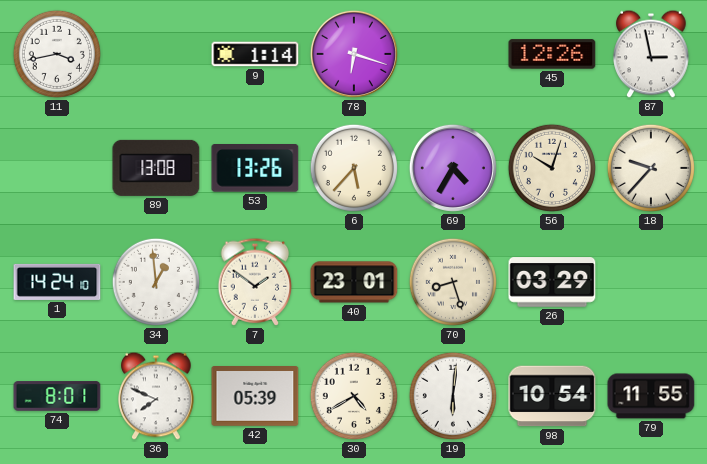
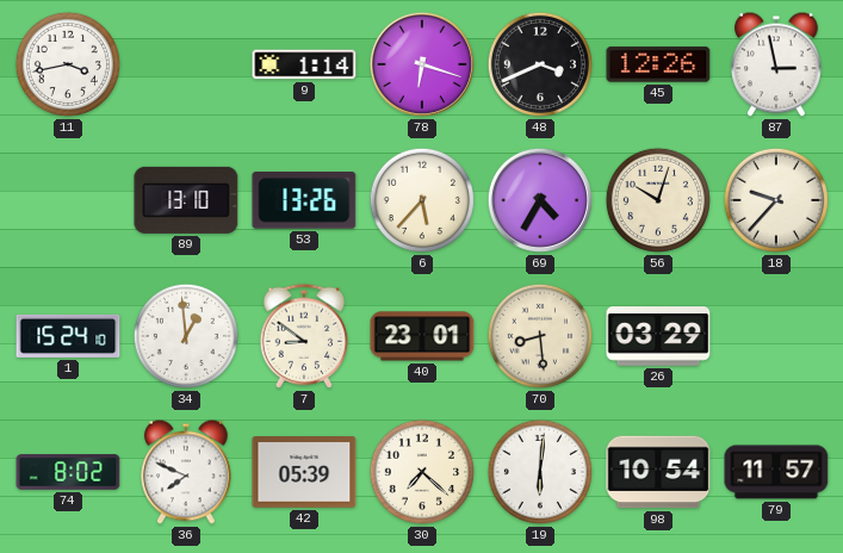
48: none -> 3:41 (540, 64)
89: 13:08 -> 13:10 (186, 200)
1: 14:24 -> 15:24 (68, 336)
7: 1:51 -> 8:51 (304, 336)
70: 8:27 -> 8:29 (540, 336)
74: 8:01 -> 8:02 (68, 472)
30: 4:40 -> 7:22 (422, 472)
79: 11:55 -> 11:57 (776, 472)
